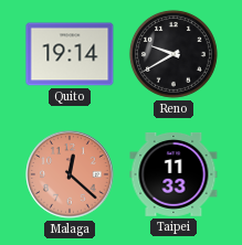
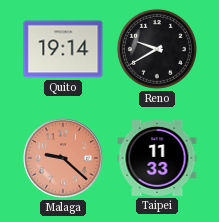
Malaga: 12:22 -> 9:22 (63, 158)
